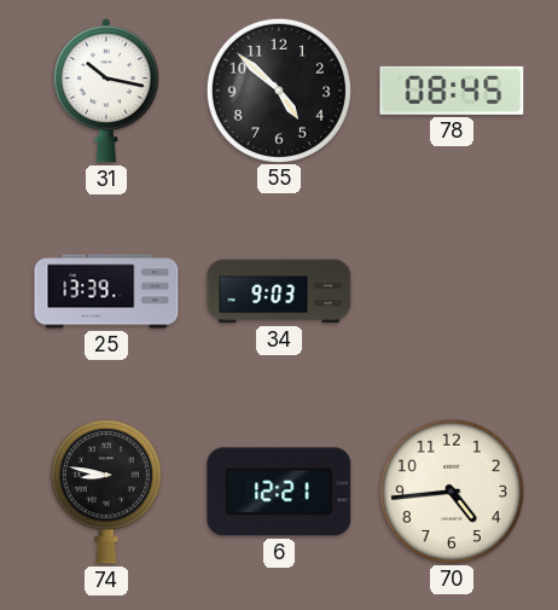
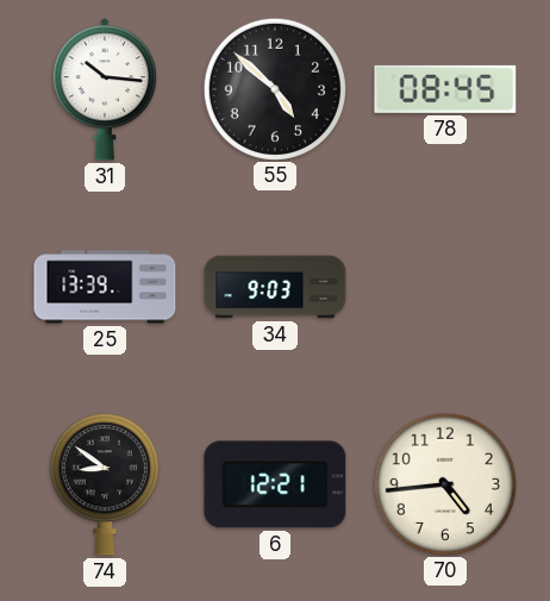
31: 10:17 -> 10:16 (105, 89)
74: 8:47 -> 8:51 (105, 484)
